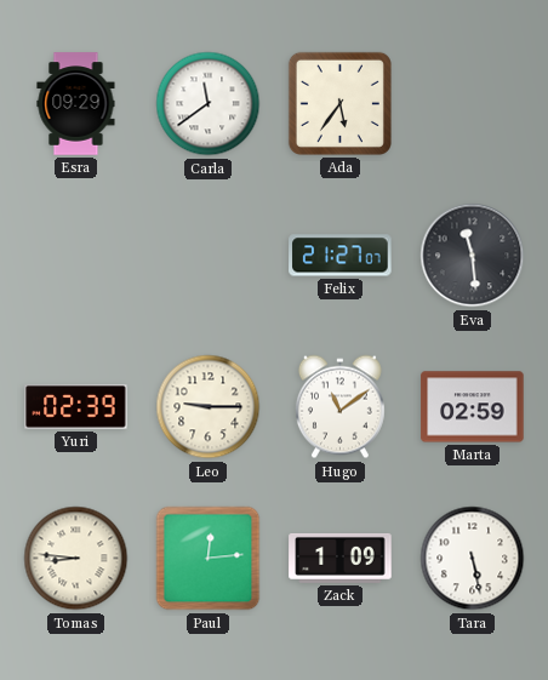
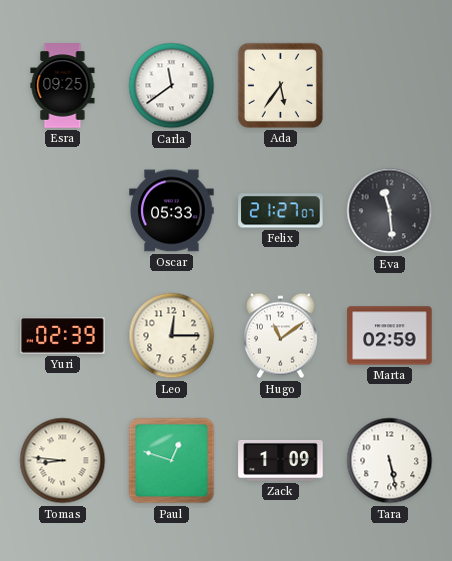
Esra: 09:29 -> 09:25 (63, 86)
Oscar: none -> 05:33 (172, 211)
Leo: 9:15 -> 12:15 (172, 336)
Paul: 12:14 -> 12:48 (172, 461)
